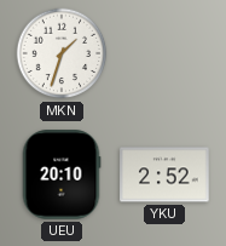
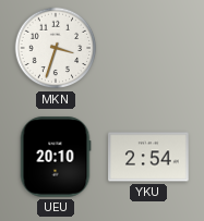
MKN: 1:33 -> 3:33 (56, 48)
YKU: 2:52 -> 2:54 (148, 157)
